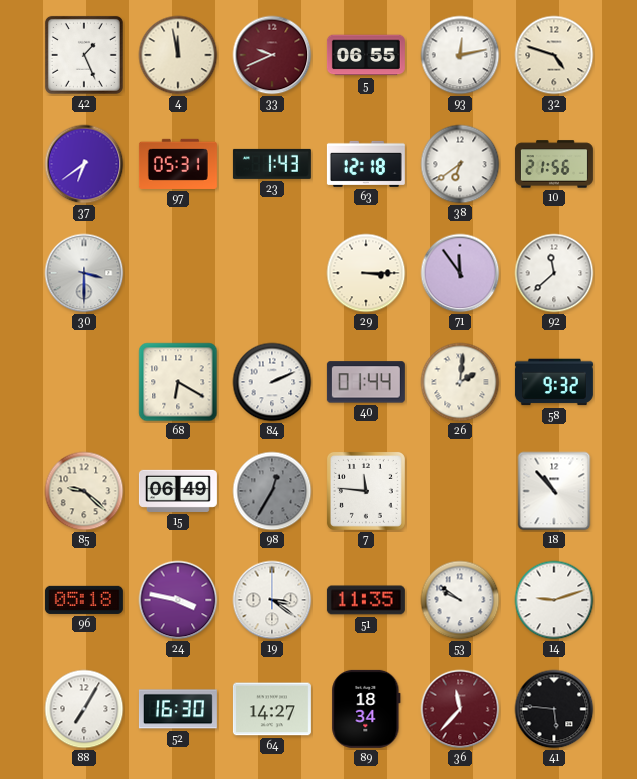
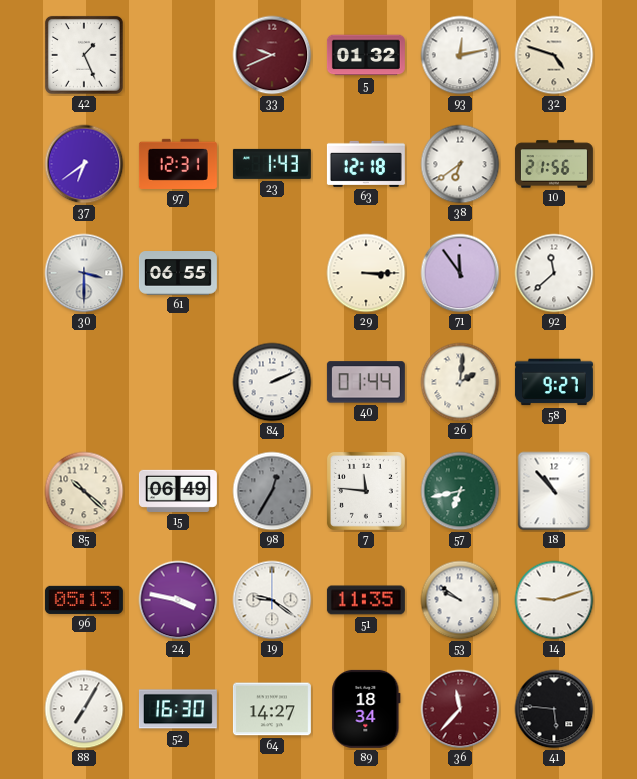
4: 11:58 -> none (178, 55)
5: 06:55 -> 01:32 (366, 55)
97: 05:31 -> 12:31 (178, 164)
61: none -> 06:55 (178, 274)
68: 6:20 -> none (178, 382)
58: 9:32 -> 9:27 (554, 382)
85: 9:22 -> 10:22 (84, 491)
57: none -> 6:43 (460, 491)
96: 05:18 -> 05:13 (84, 600)
19: 3:21 -> 9:21 (272, 600)
